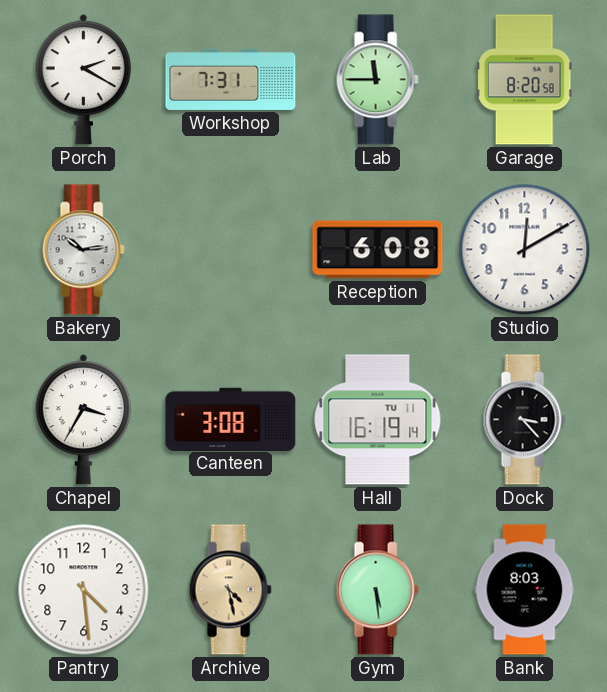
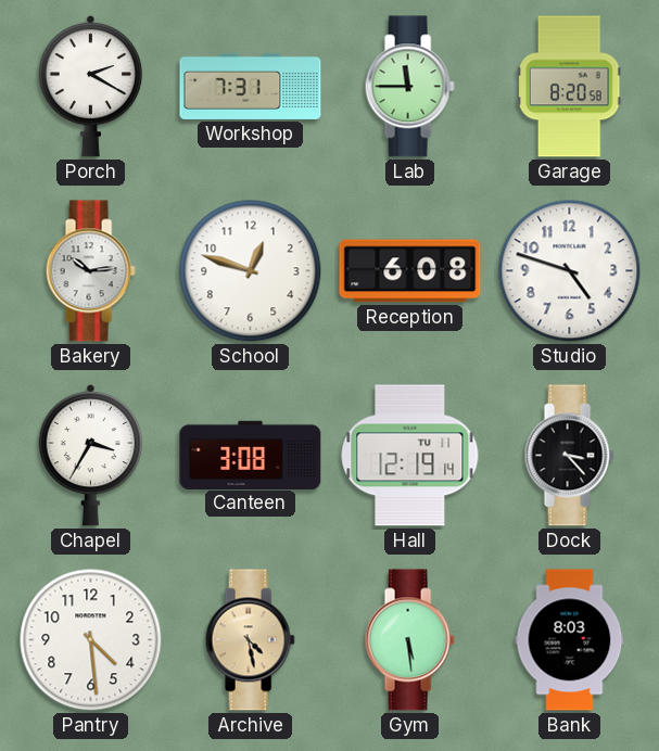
School: none -> 12:48 (251, 271)
Studio: 12:10 -> 4:48 (570, 271)
Hall: 16:19 -> 12:19 (410, 456)
